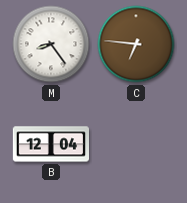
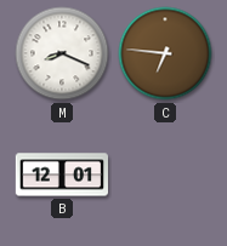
M: 8:24 -> 8:19 (62, 53)
B: 12:04 -> 12:01 (61, 175)
